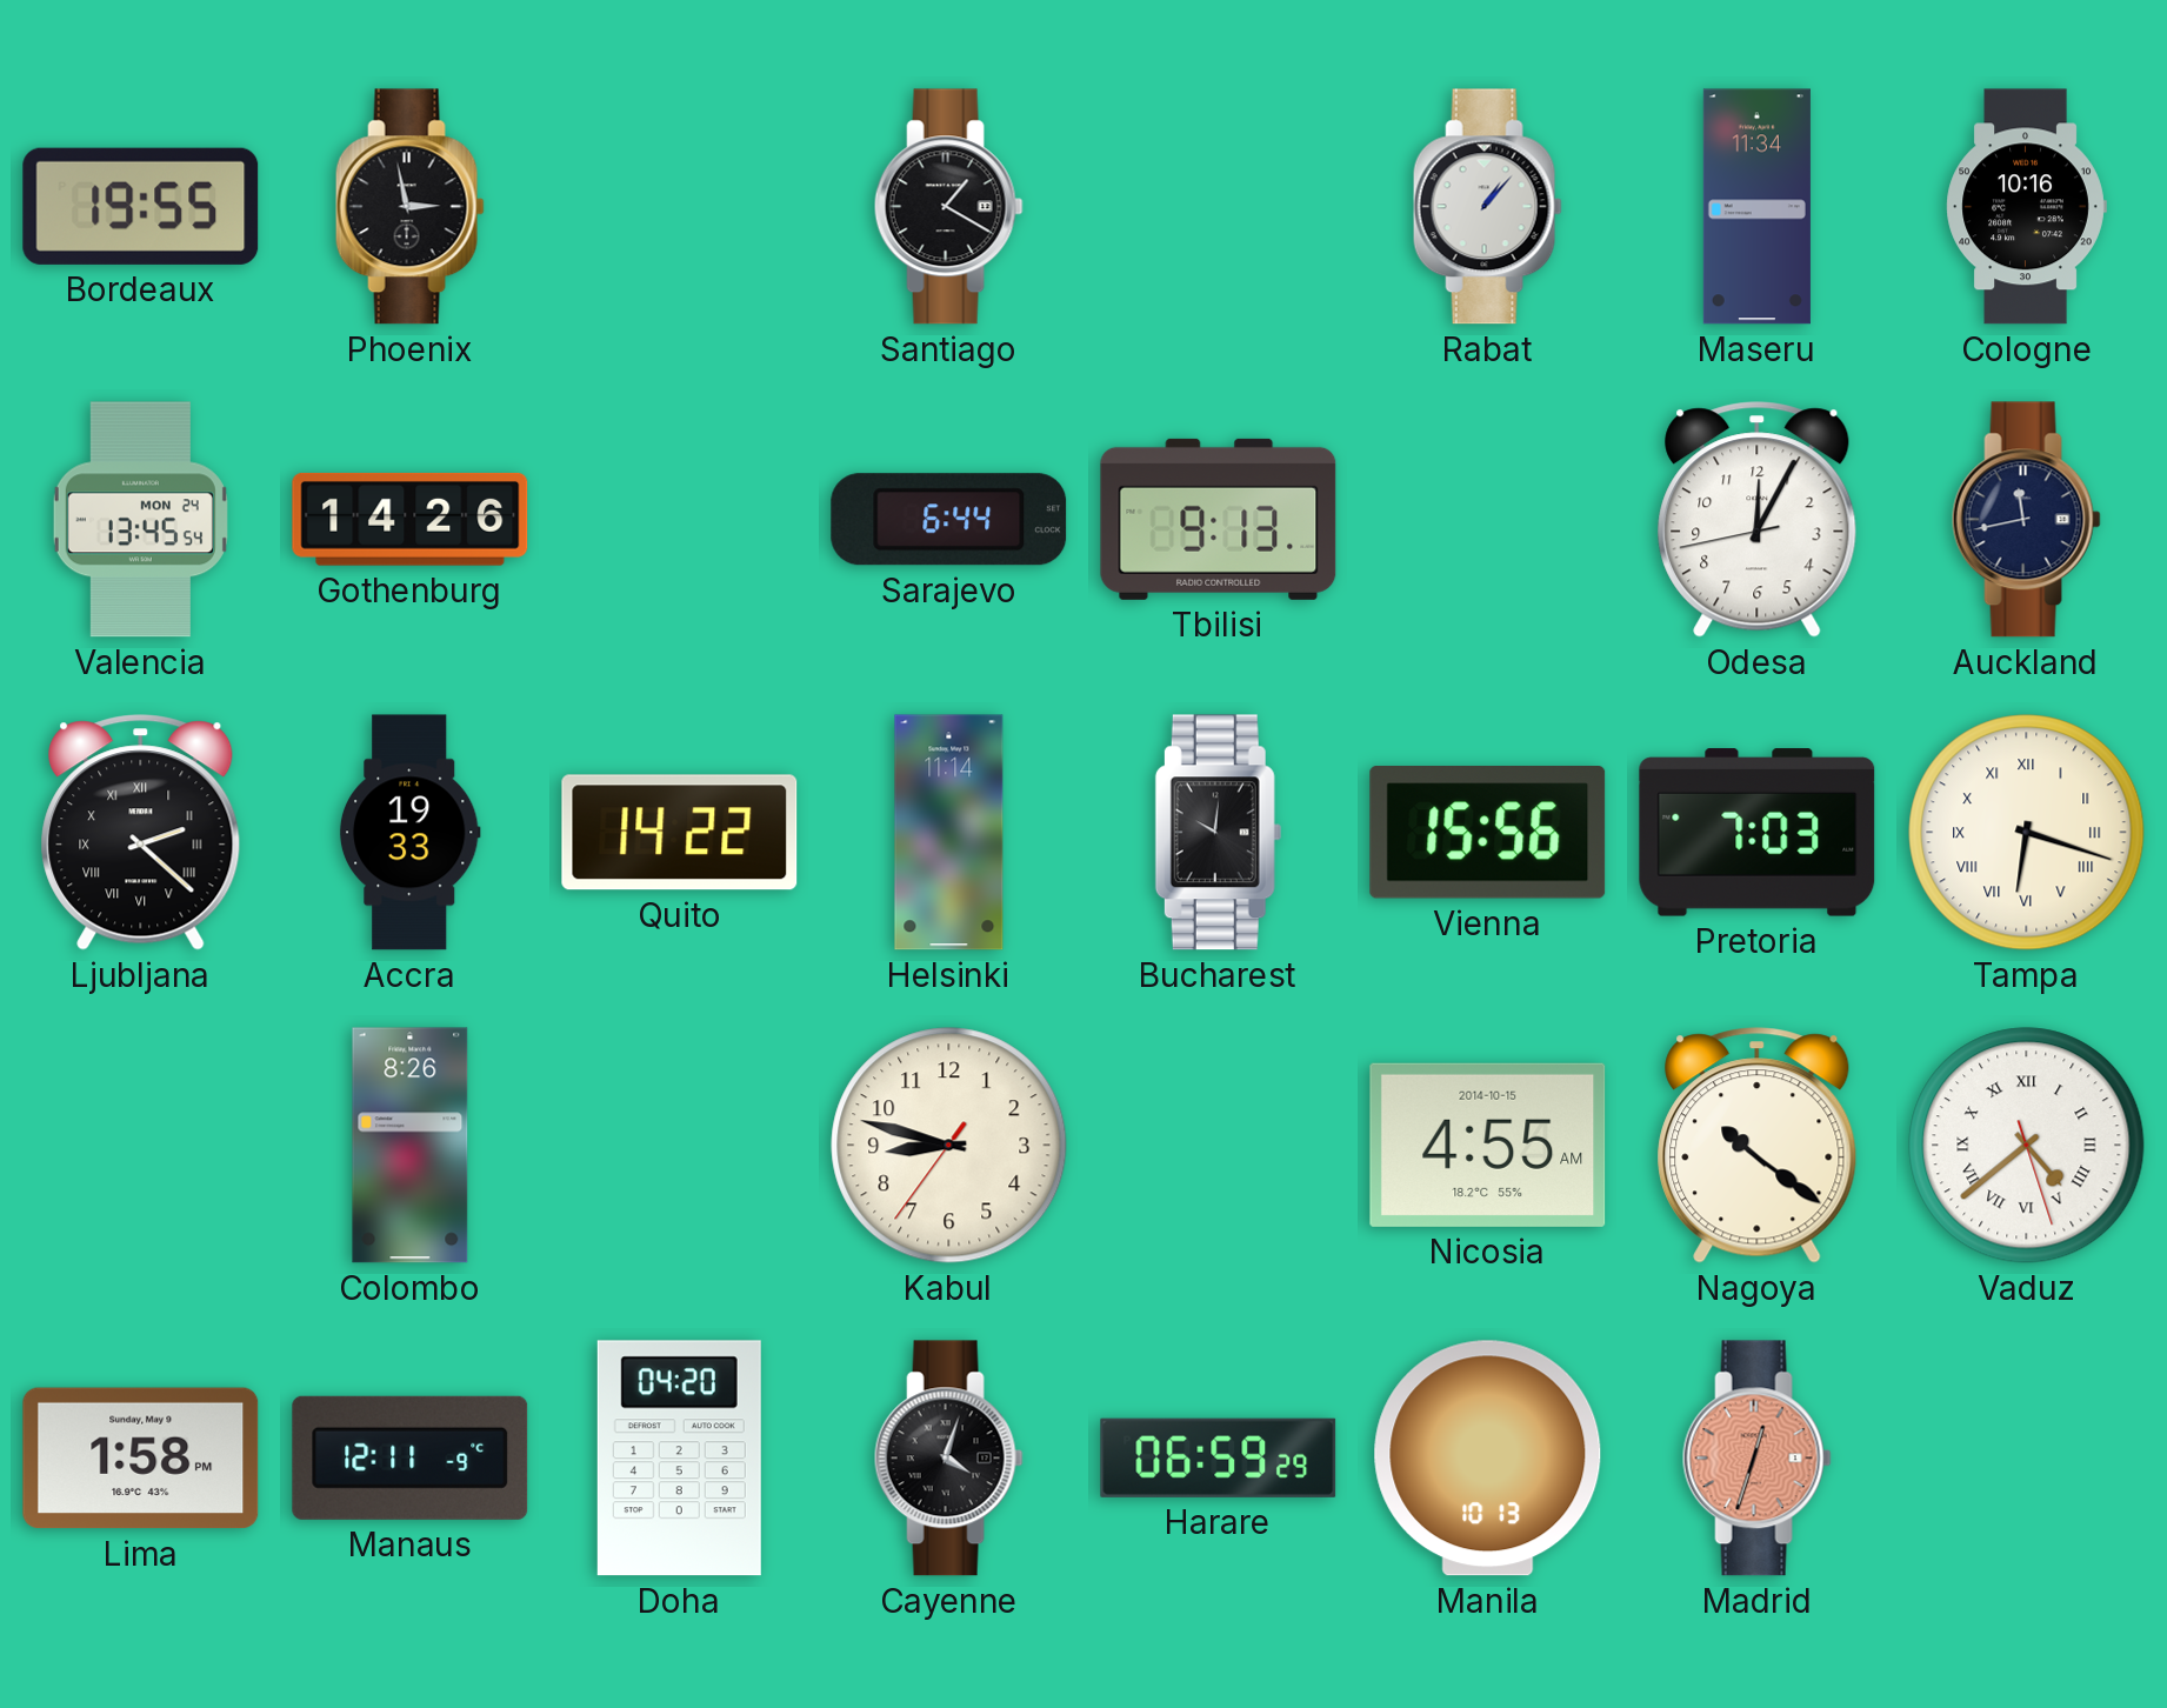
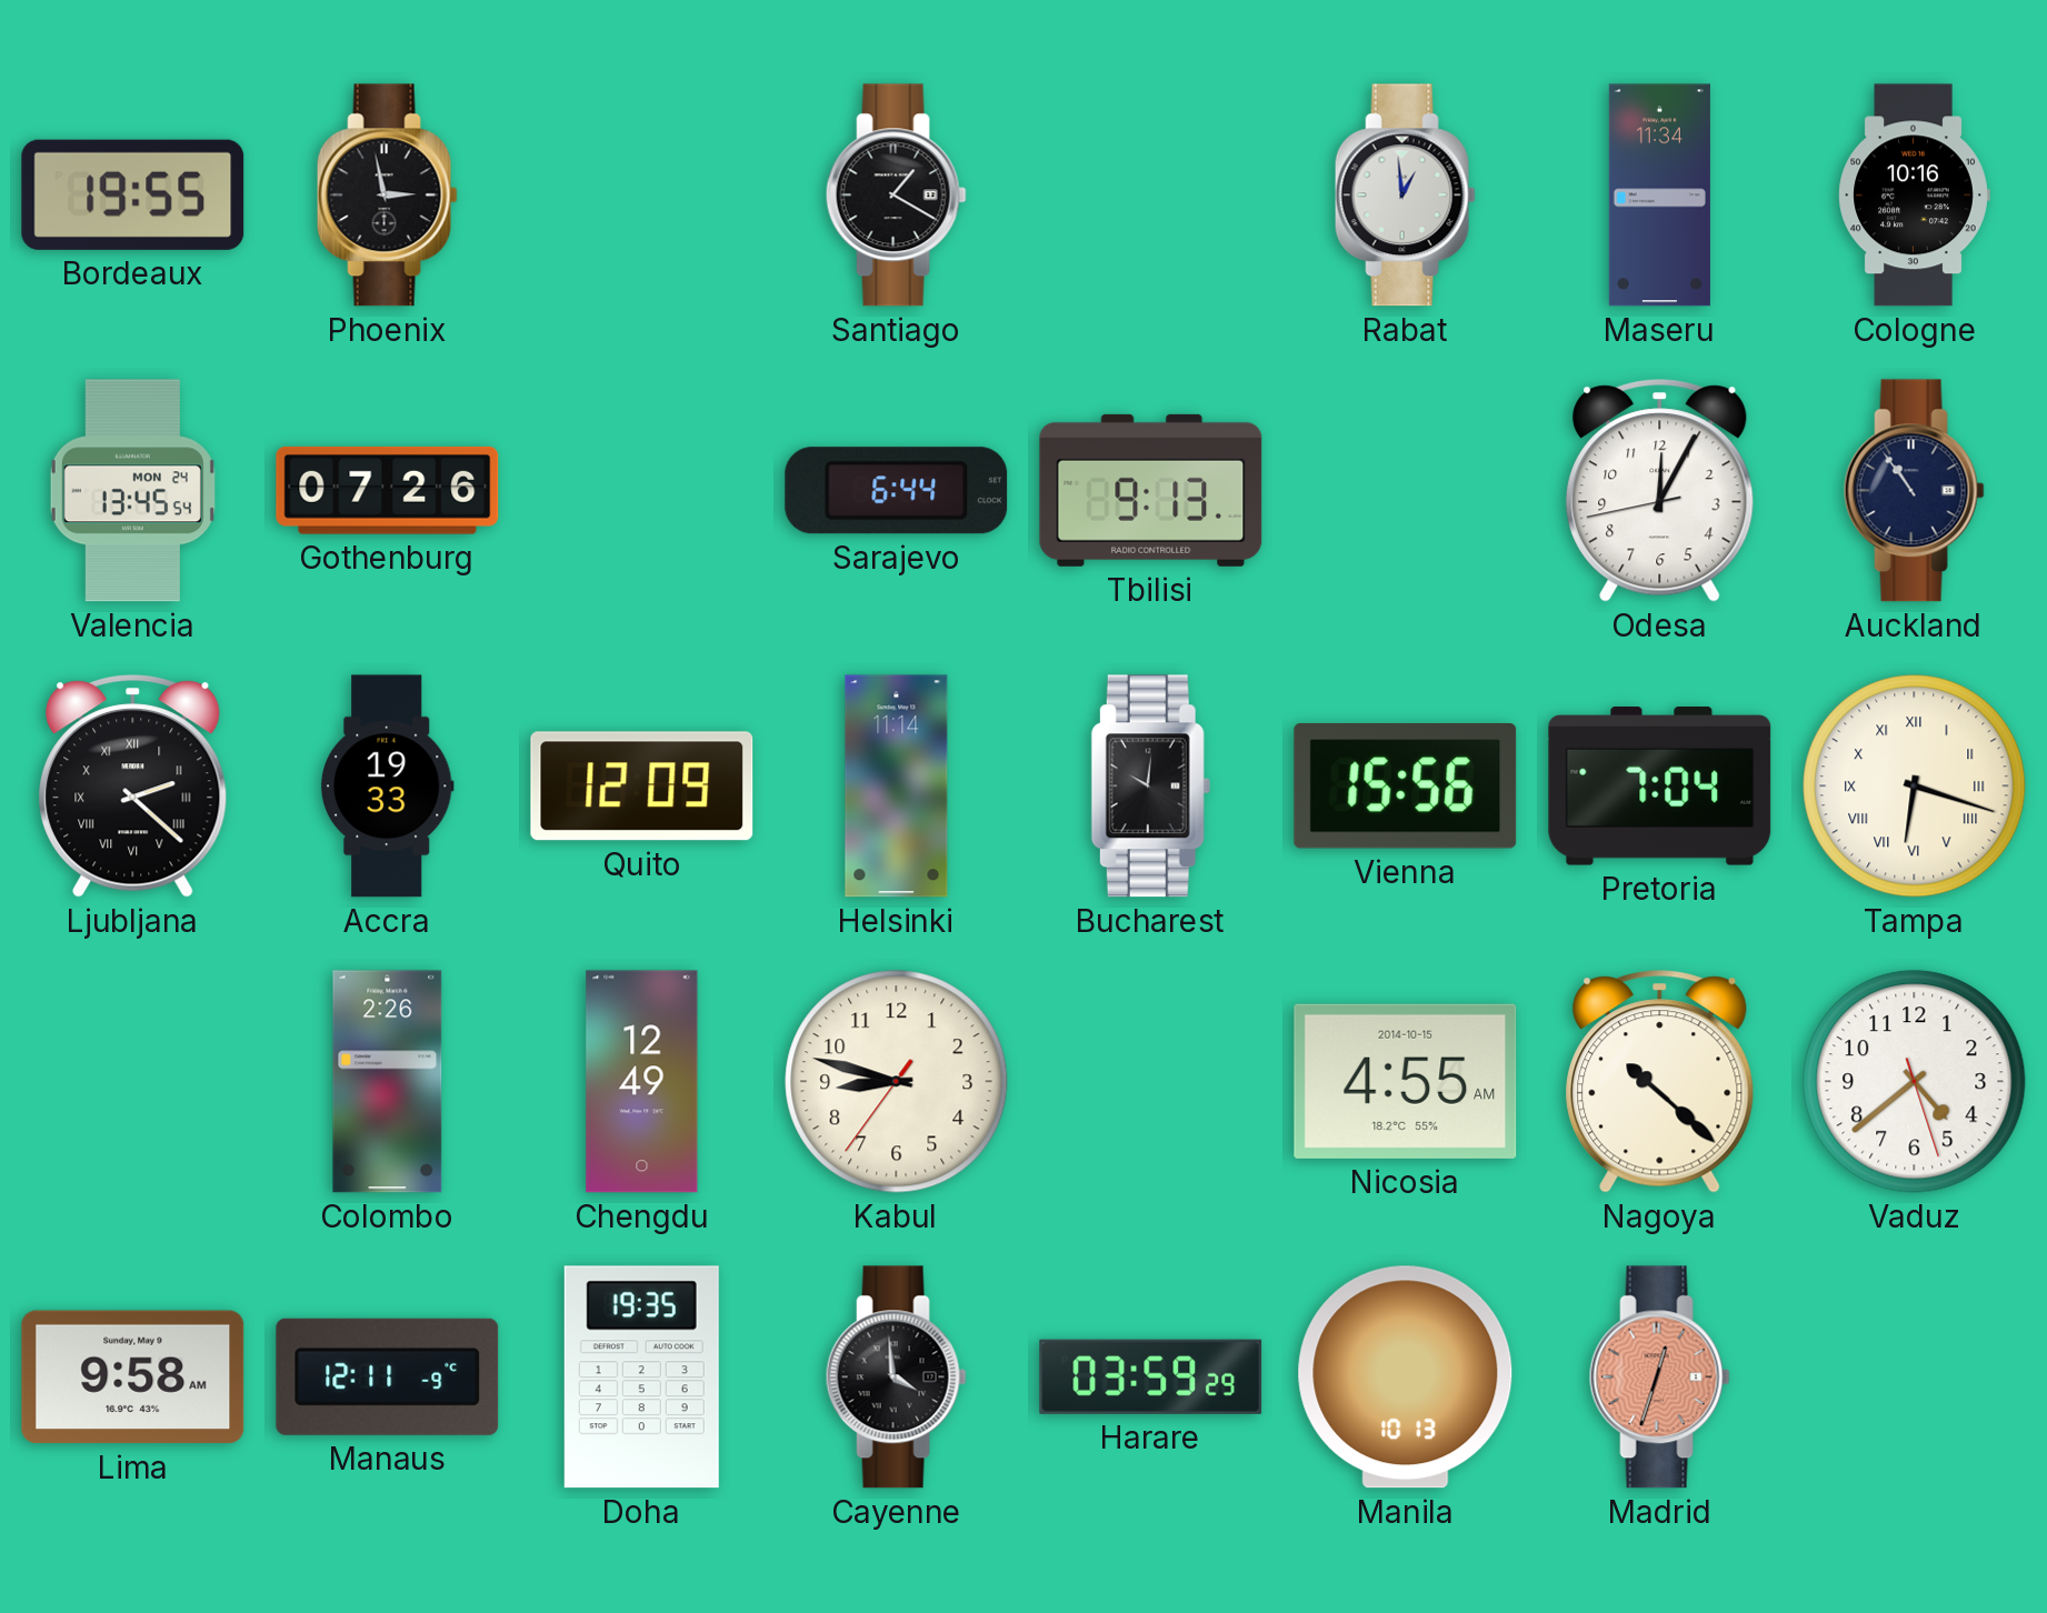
Rabat: 1:07 -> 12:59 (1405, 196)
Gothenburg: 14:26 -> 07:26 (388, 490)
Auckland: 11:43 -> 10:54 (1914, 491)
Quito: 14:22 -> 12:09 (642, 787)
Pretoria: 7:03 -> 7:04 (1660, 787)
Colombo: 8:26 -> 2:26 (388, 1082)
Chengdu: none -> 12:49 (642, 1082)
Nagoya: 10:21 -> 10:22 (1660, 1082)
Vaduz numerals: Roman -> Arabic (1915, 1082)
Lima: 1:58 -> 9:58 (133, 1377)
Doha: 04:20 -> 19:35 (641, 1377)
Cayenne: 4:03 -> 3:59 (896, 1377)
Harare: 06:59 -> 03:59 (1151, 1376)
